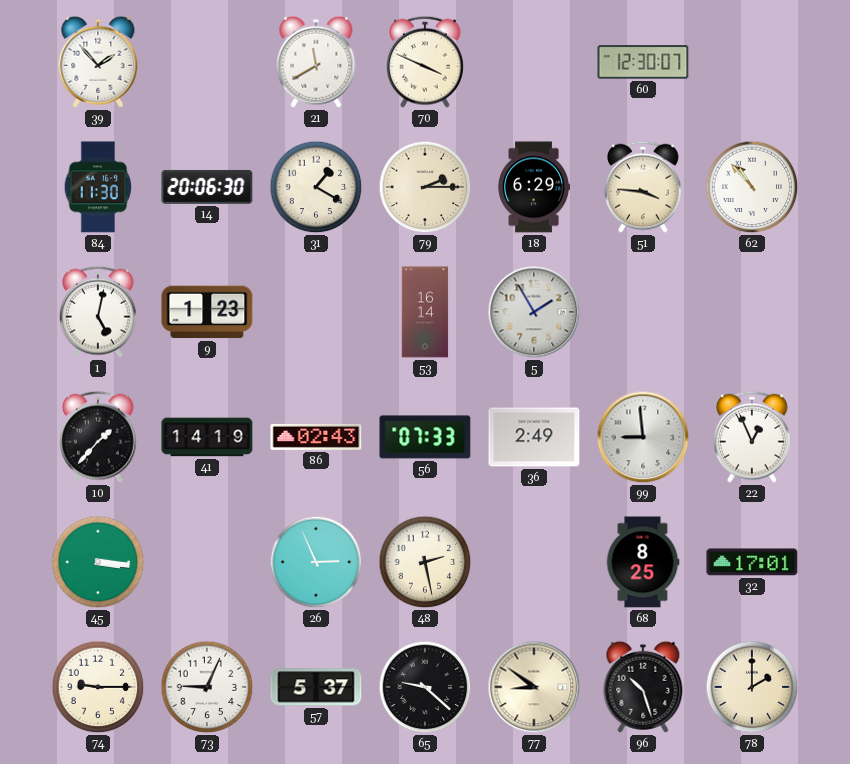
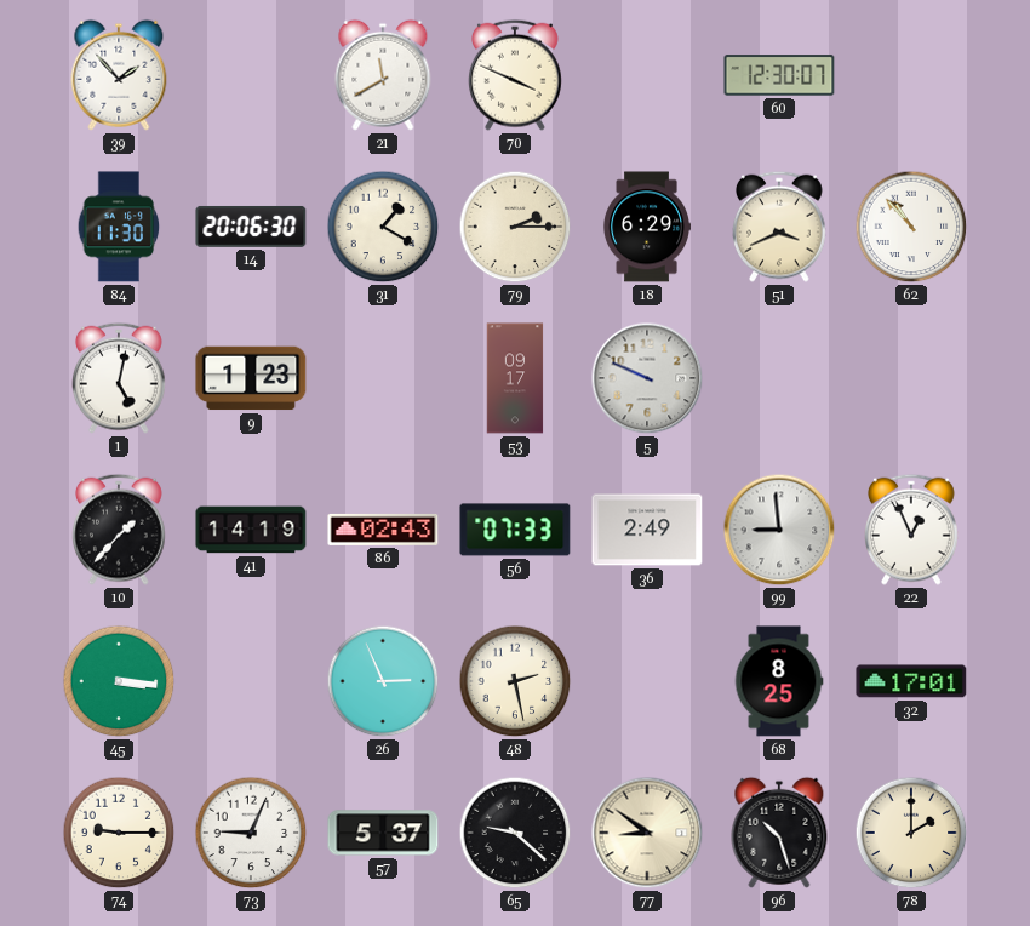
51: 3:46 -> 3:41 (780, 227)
53: 16:14 -> 09:17 (515, 378)
5: 1:55 -> 9:49 (647, 378)
